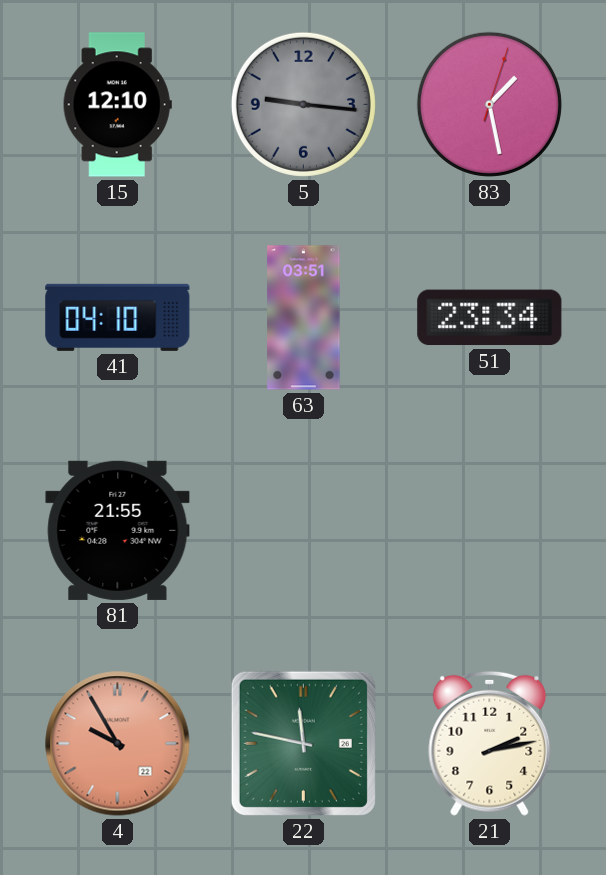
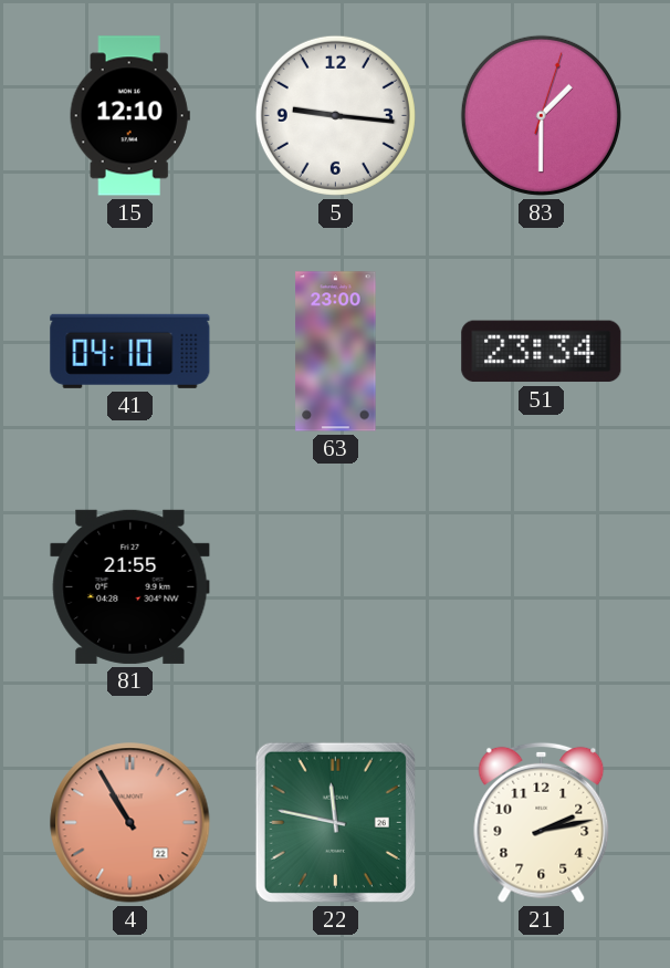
5 dial: grey -> white (335, 115)
83: 1:28 -> 1:30 (541, 115)
63: 03:51 -> 23:00 (336, 352)
4: 9:55 -> 10:55 (130, 823)
